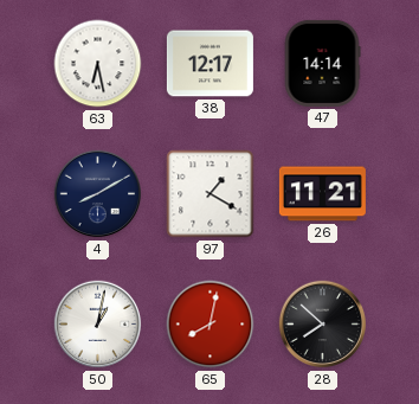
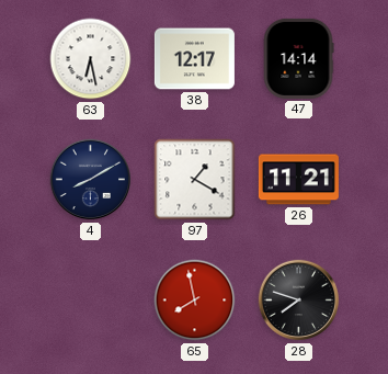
50: 1:02 -> none (98, 325)
65: 8:02 -> 7:58 (195, 301)
28: 7:52 -> 7:48 (299, 301)
